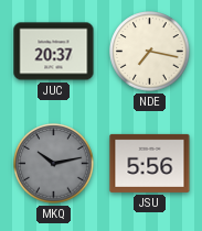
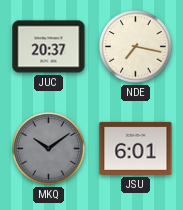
MKQ: 10:13 -> 10:09 (49, 149)
JSU: 5:56 -> 6:01 (136, 148)
